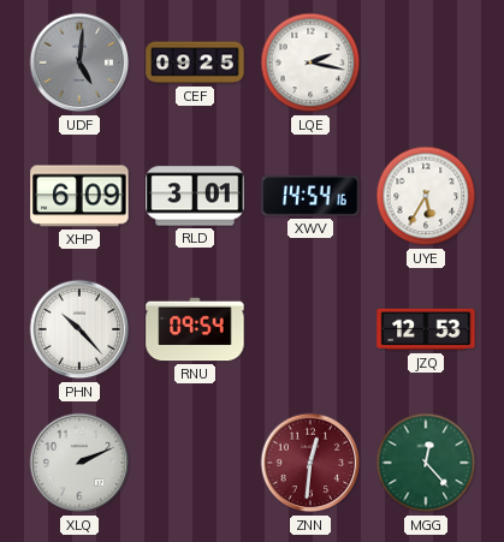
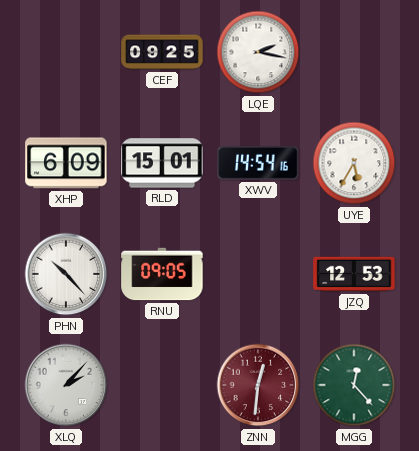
UDF: 5:01 -> none (79, 62)
RLD: 3:01 -> 15:01 (162, 163)
RNU: 09:54 -> 09:05 (162, 274)
XLQ: 2:11 -> 2:07 (66, 385)
